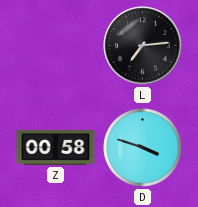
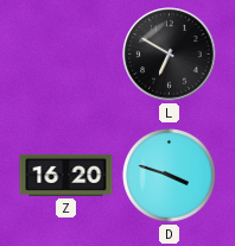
L: 7:14 -> 6:50 (170, 55)
Z: 00:58 -> 16:20 (66, 175)
